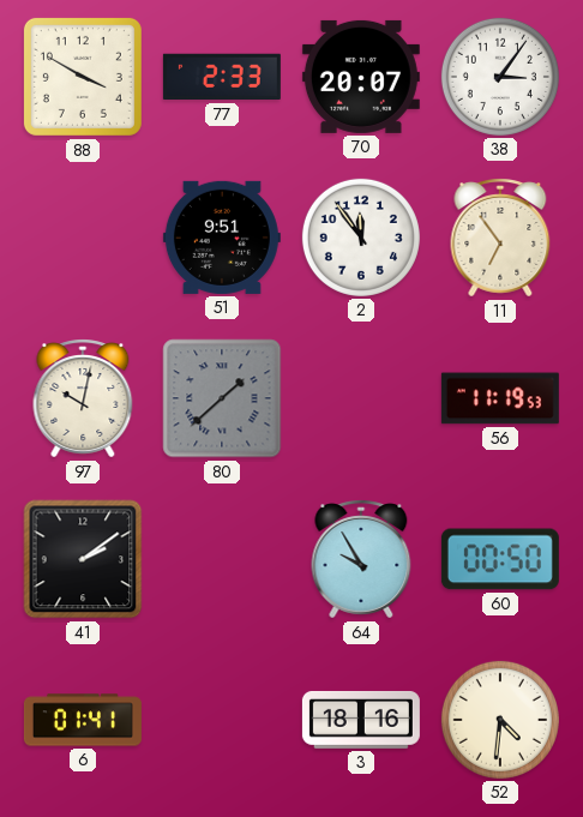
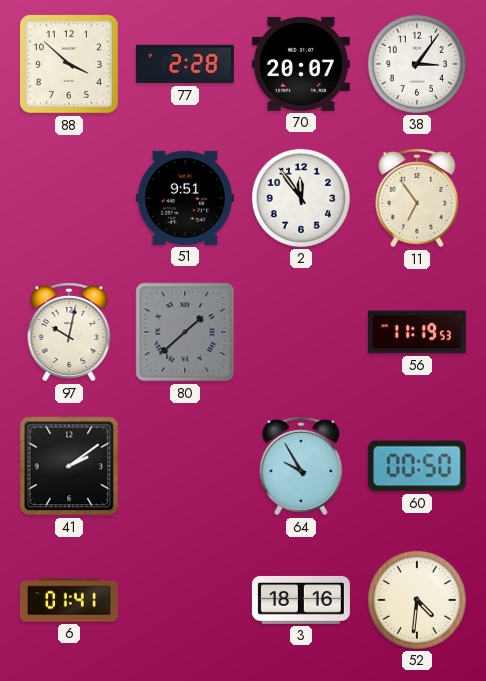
88: 3:50 -> 3:52 (69, 64)
77: 2:33 -> 2:28 (185, 64)
